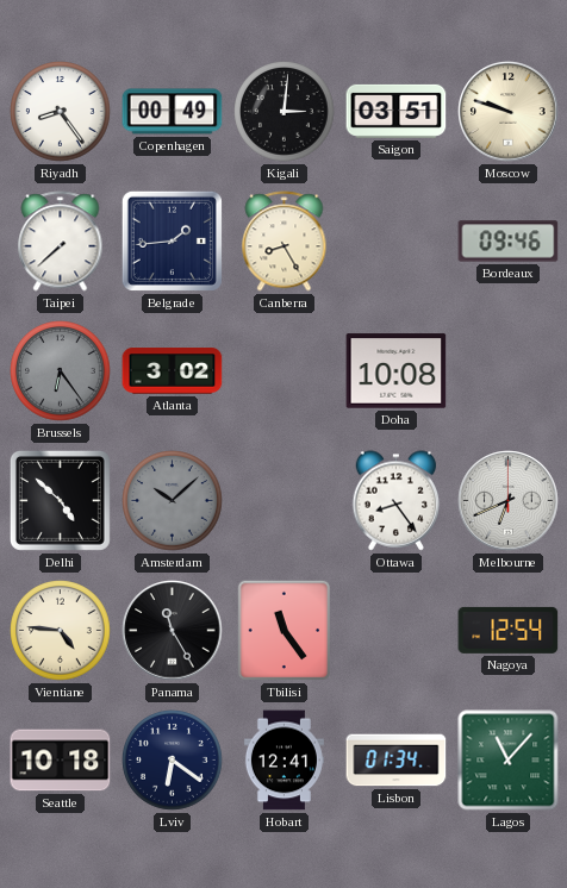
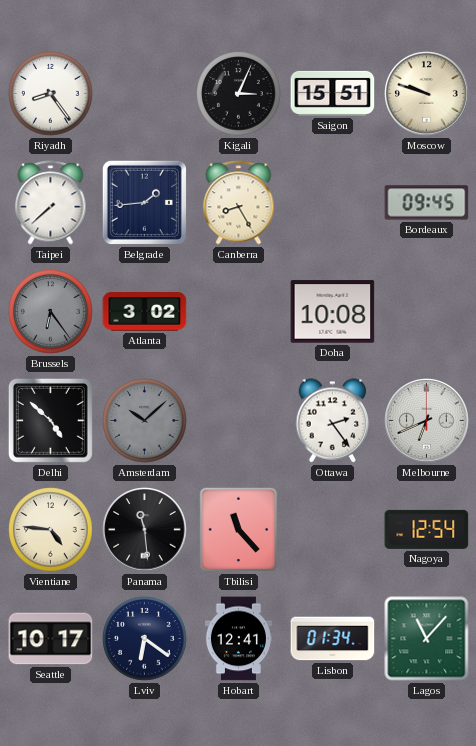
Copenhagen: 00:49 -> none (173, 112)
Kigali: 3:01 -> 3:04 (239, 94)
Saigon: 03:51 -> 15:51 (333, 93)
Bordeaux: 09:46 -> 09:45 (427, 203)
Ottawa: 8:24 -> 2:24 (333, 421)
Panama: 11:25 -> 11:29 (145, 530)
Tbilisi: 11:24 -> 11:23 (239, 530)
Seattle: 10:18 -> 10:17 (51, 639)
